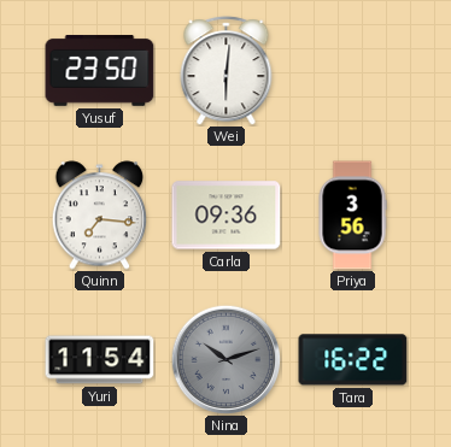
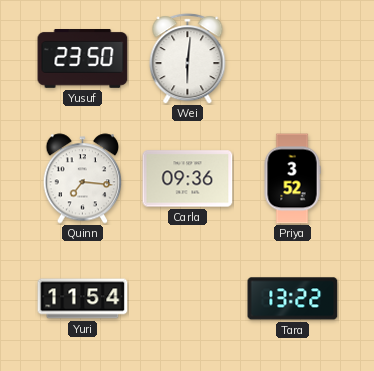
Priya: 3:56 -> 3:52 (292, 179)
Nina: 10:12 -> none (225, 359)
Tara: 16:22 -> 13:22 (293, 299)
